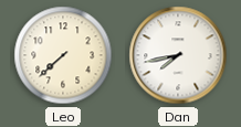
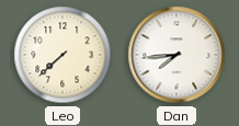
Dan: 7:43 -> 7:44 (177, 55)
